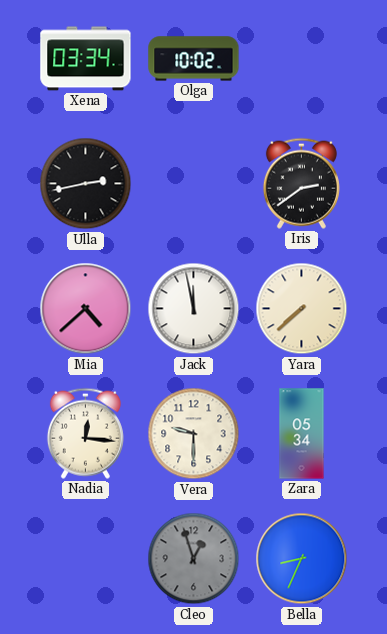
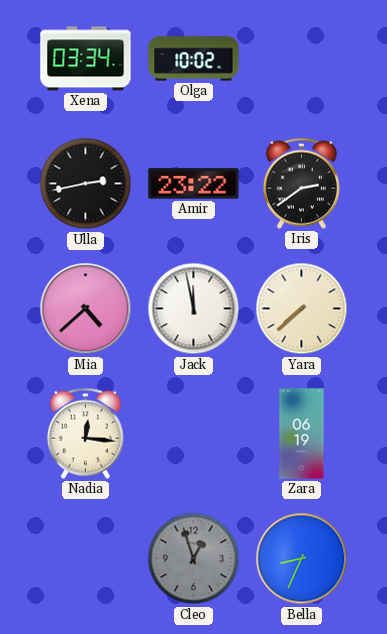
Amir: none -> 23:22 (194, 184)
Vera: 9:30 -> none (194, 434)
Zara: 05:34 -> 06:19 (302, 434)
